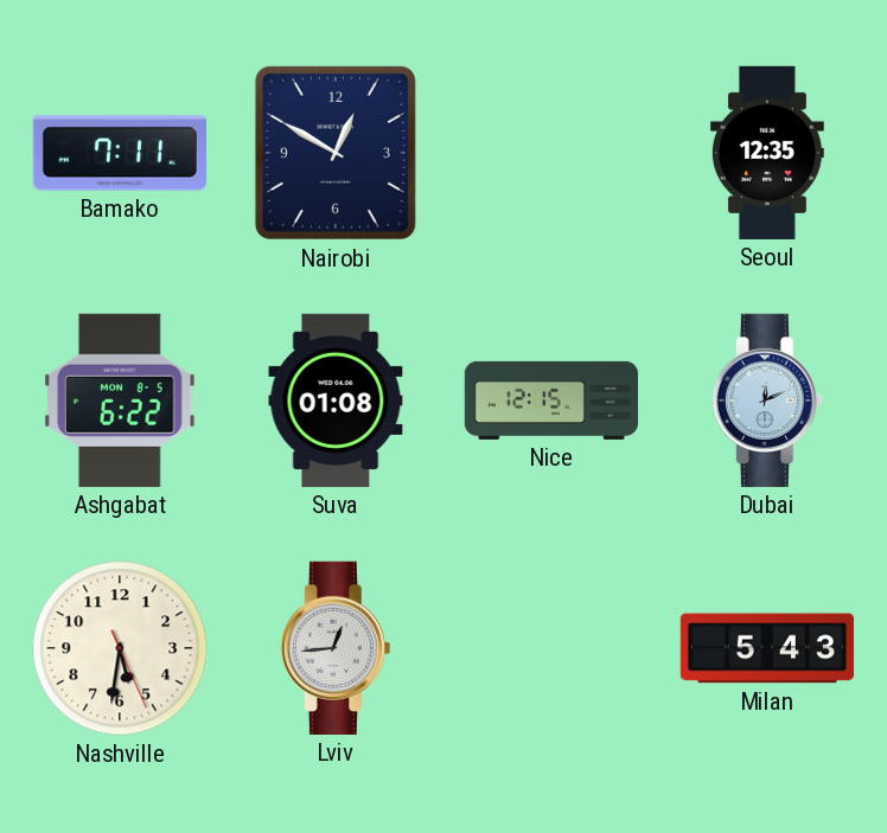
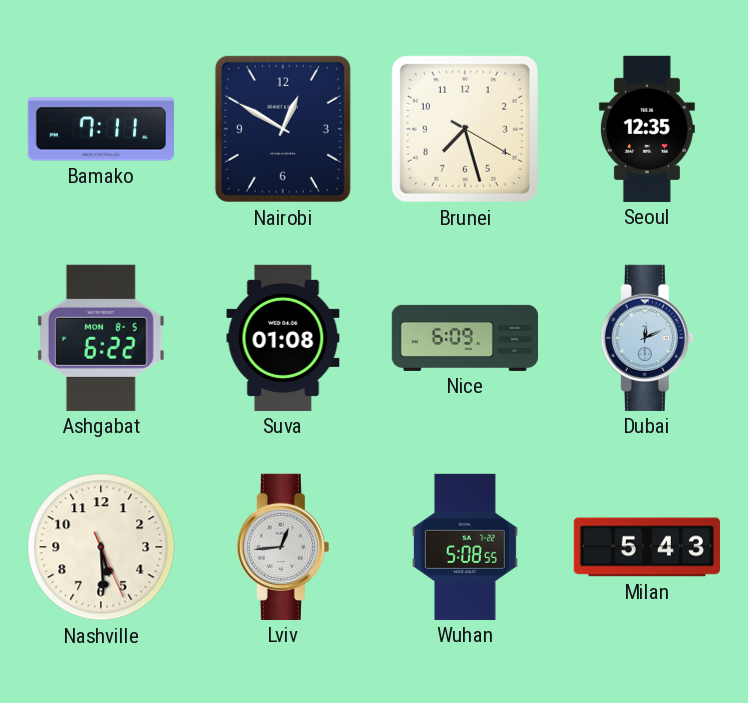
Brunei: none -> 7:27 (465, 129)
Nice: 12:15 -> 6:09 (464, 338)
Nashville: 5:31 -> 5:29 (101, 547)
Wuhan: none -> 5:08 (465, 547)
